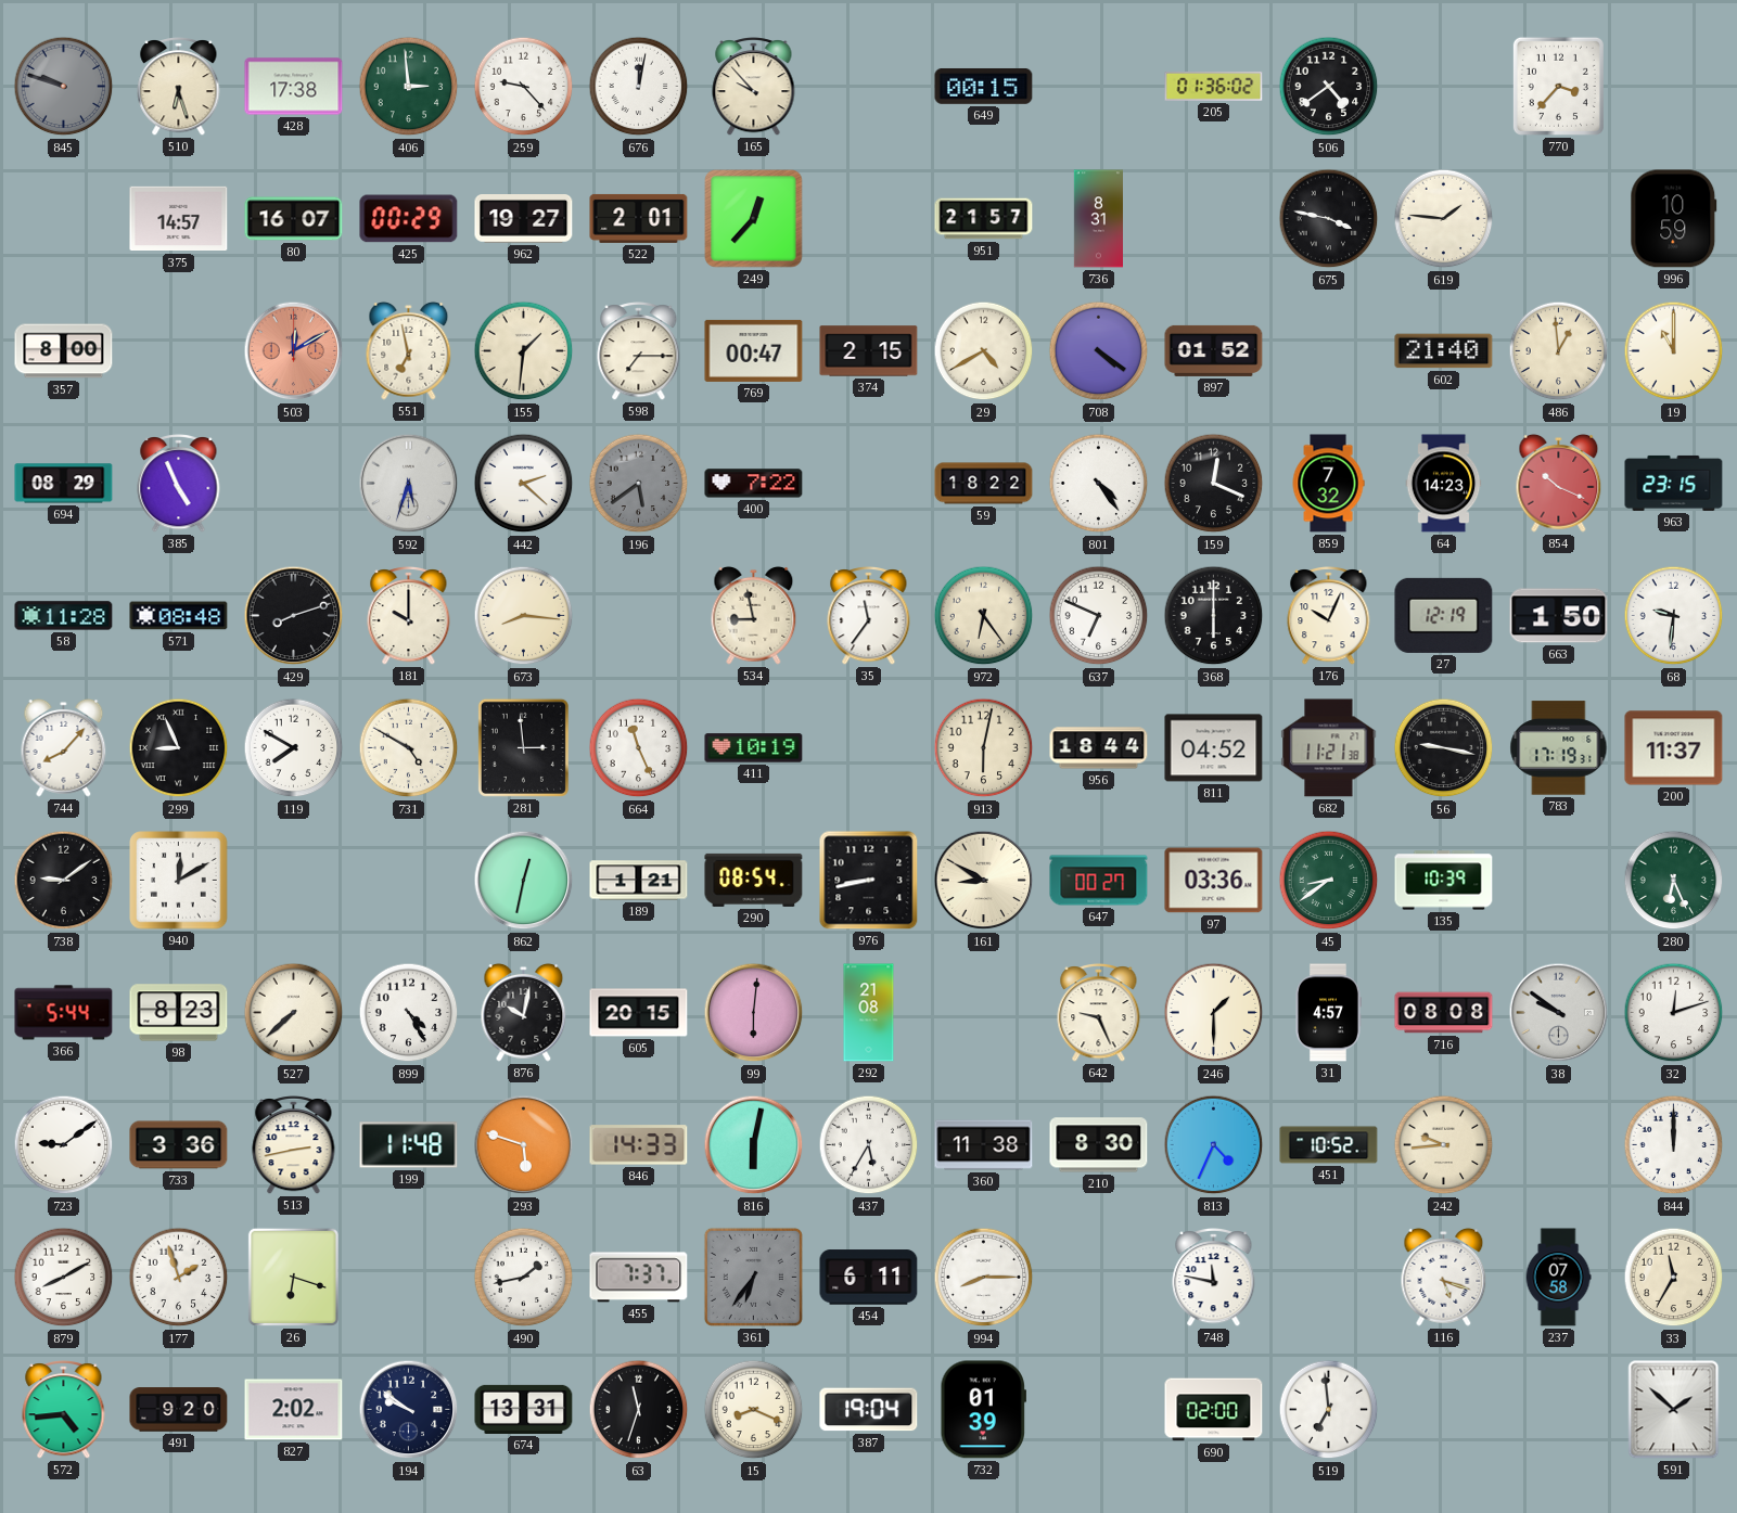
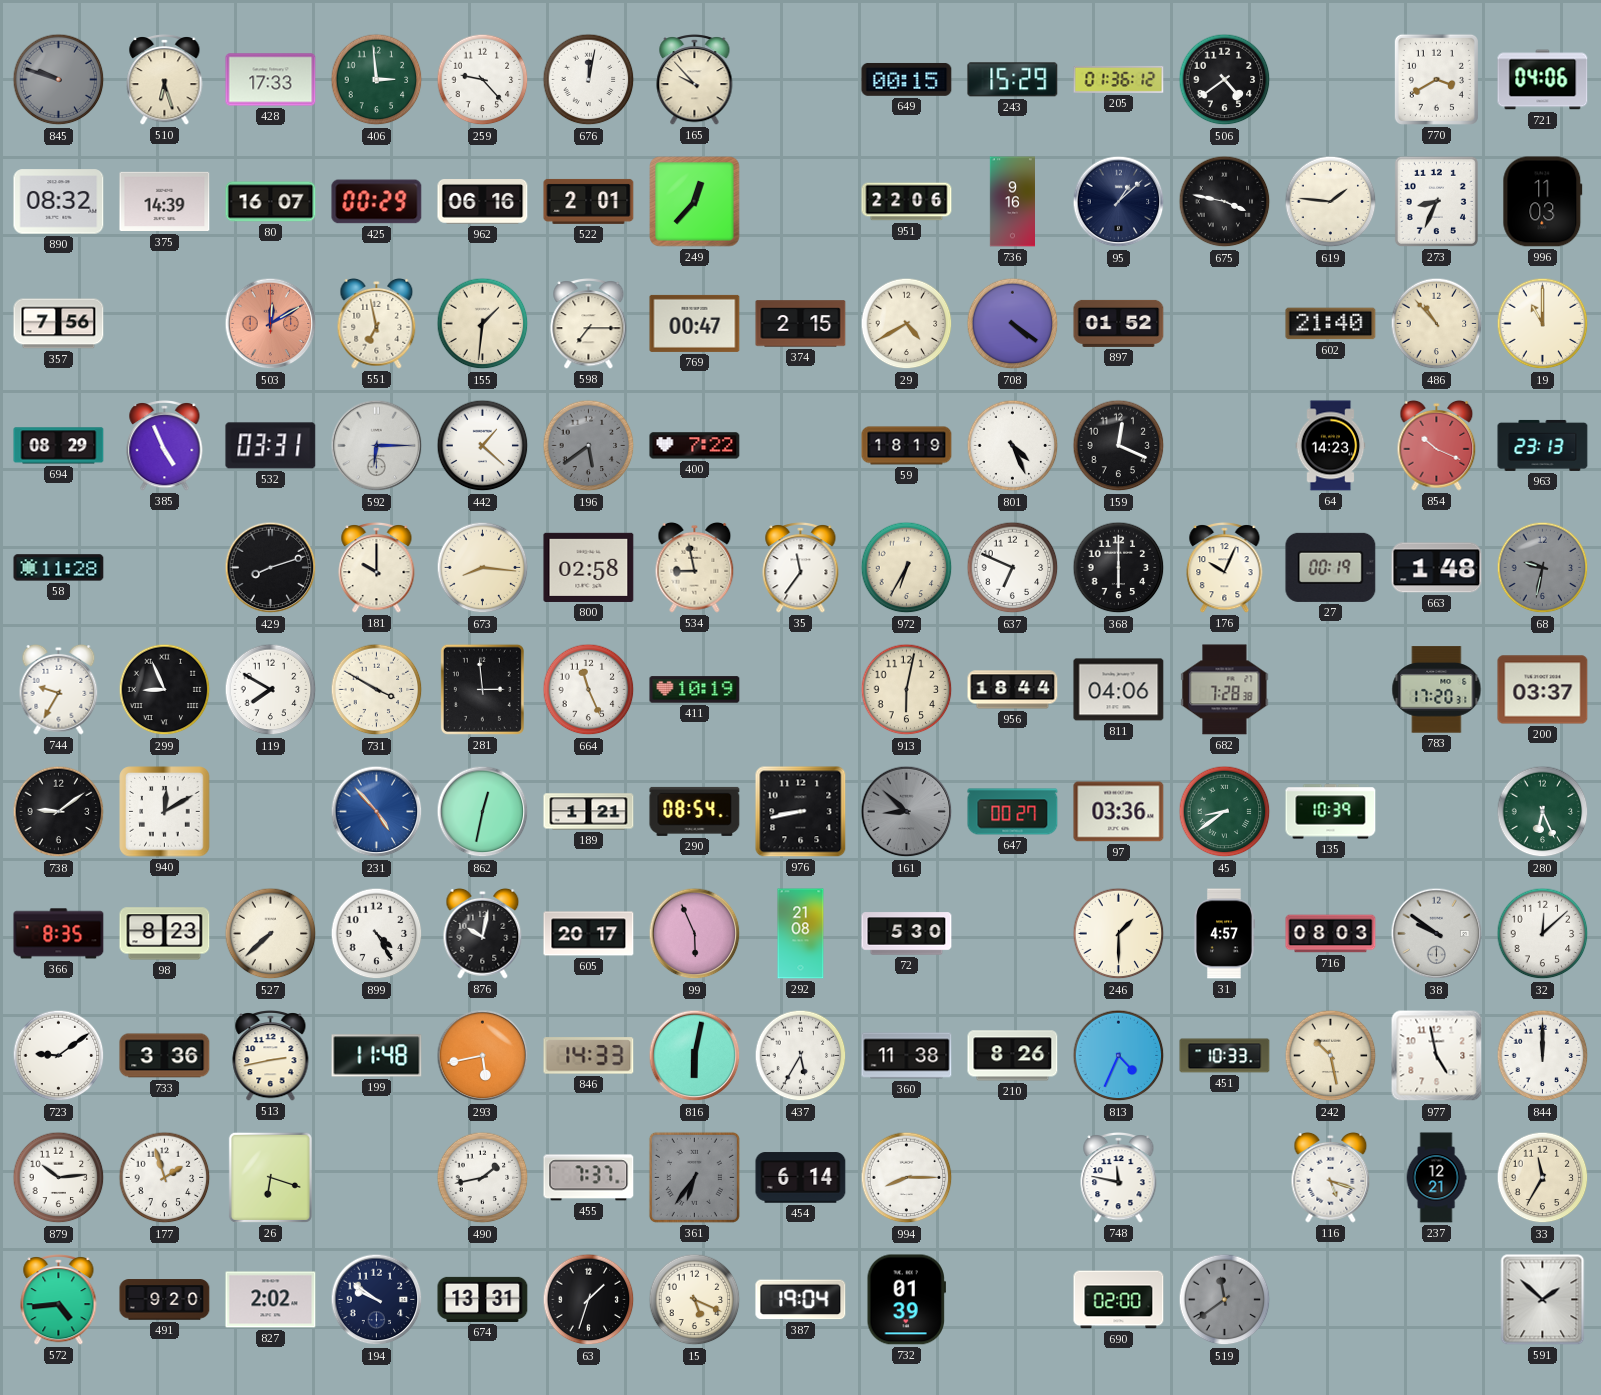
428: 17:38 -> 17:33 (271, 80)
243: none -> 15:29 (1013, 80)
205: 01:36:02 -> 01:36:12 (1119, 79)
770: 3:37 -> 3:40 (1436, 79)
721: none -> 04:06 (1543, 80)
890: none -> 08:32 (59, 202)
375: 14:57 -> 14:39 (165, 202)
962: 19:27 -> 06:16 (483, 202)
951: 21:57 -> 22:06 (907, 202)
736: 8:31 -> 9:16 (1012, 202)
95: none -> 1:08 (1119, 202)
273: none -> 8:34 (1436, 201)
996: 10:59 -> 11:03 (1543, 202)
357: 8:00 -> 7:56 (59, 324)
486: 12:59 -> 10:53 (1437, 324)
532: none -> 03:31 (271, 446)
592: 5:33 -> 6:15 (377, 446)
442: 2:22 -> 1:22 (483, 446)
59: 18:22 -> 18:19 (907, 446)
801: 4:24 -> 4:26 (1013, 446)
859: 7:32 -> none (1328, 484)
963: 23:15 -> 23:13 (1543, 445)
571: 08:48 -> none (179, 616)
800: none -> 02:58 (589, 567)
972: 6:24 -> 6:35 (907, 568)
27: 12:19 -> 00:19 (1331, 567)
663: 1:50 -> 1:48 (1437, 568)
68: 9:31 -> 9:32 (1543, 568)
68 dial: white -> grey (1543, 568)
744: 8:07 -> 9:35 (59, 689)
731: 4:50 -> 3:50 (377, 690)
811: 04:52 -> 04:06 (1119, 690)
682: 11:21 -> 7:28 (1225, 690)
56: 9:17 -> none (1444, 748)
783: 17:19 -> 17:20 (1437, 690)
200: 11:37 -> 03:37 (1543, 690)
231: none -> 4:53 (377, 812)
161: 8:50 -> 8:52 (907, 812)
161 dial: cream -> grey (907, 812)
366: 5:44 -> 8:35 (59, 934)
605: 20:15 -> 20:17 (589, 934)
99: 6:01 -> 5:56 (695, 934)
72: none -> 5:30 (907, 934)
642: 9:26 -> none (1099, 1013)
716: 08:08 -> 08:03 (1331, 934)
32: 12:12 -> 12:08 (1543, 934)
293: 5:48 -> 5:43 (483, 1056)
210: 8:30 -> 8:26 (1013, 1056)
451: 10:52 -> 10:33 (1225, 1056)
242: 9:44 -> 10:28 (1331, 1056)
977: none -> 4:58 (1437, 1056)
879: 8:10 -> 10:14 (59, 1178)
454: 6:11 -> 6:14 (801, 1178)
237: 07:58 -> 12:21 (1436, 1178)
63: 11:33 -> 1:33 (589, 1300)
15: 8:19 -> 5:19 (695, 1300)
519: 6:59 -> 11:39 (1225, 1300)
519 dial: white -> grey (1225, 1300)
